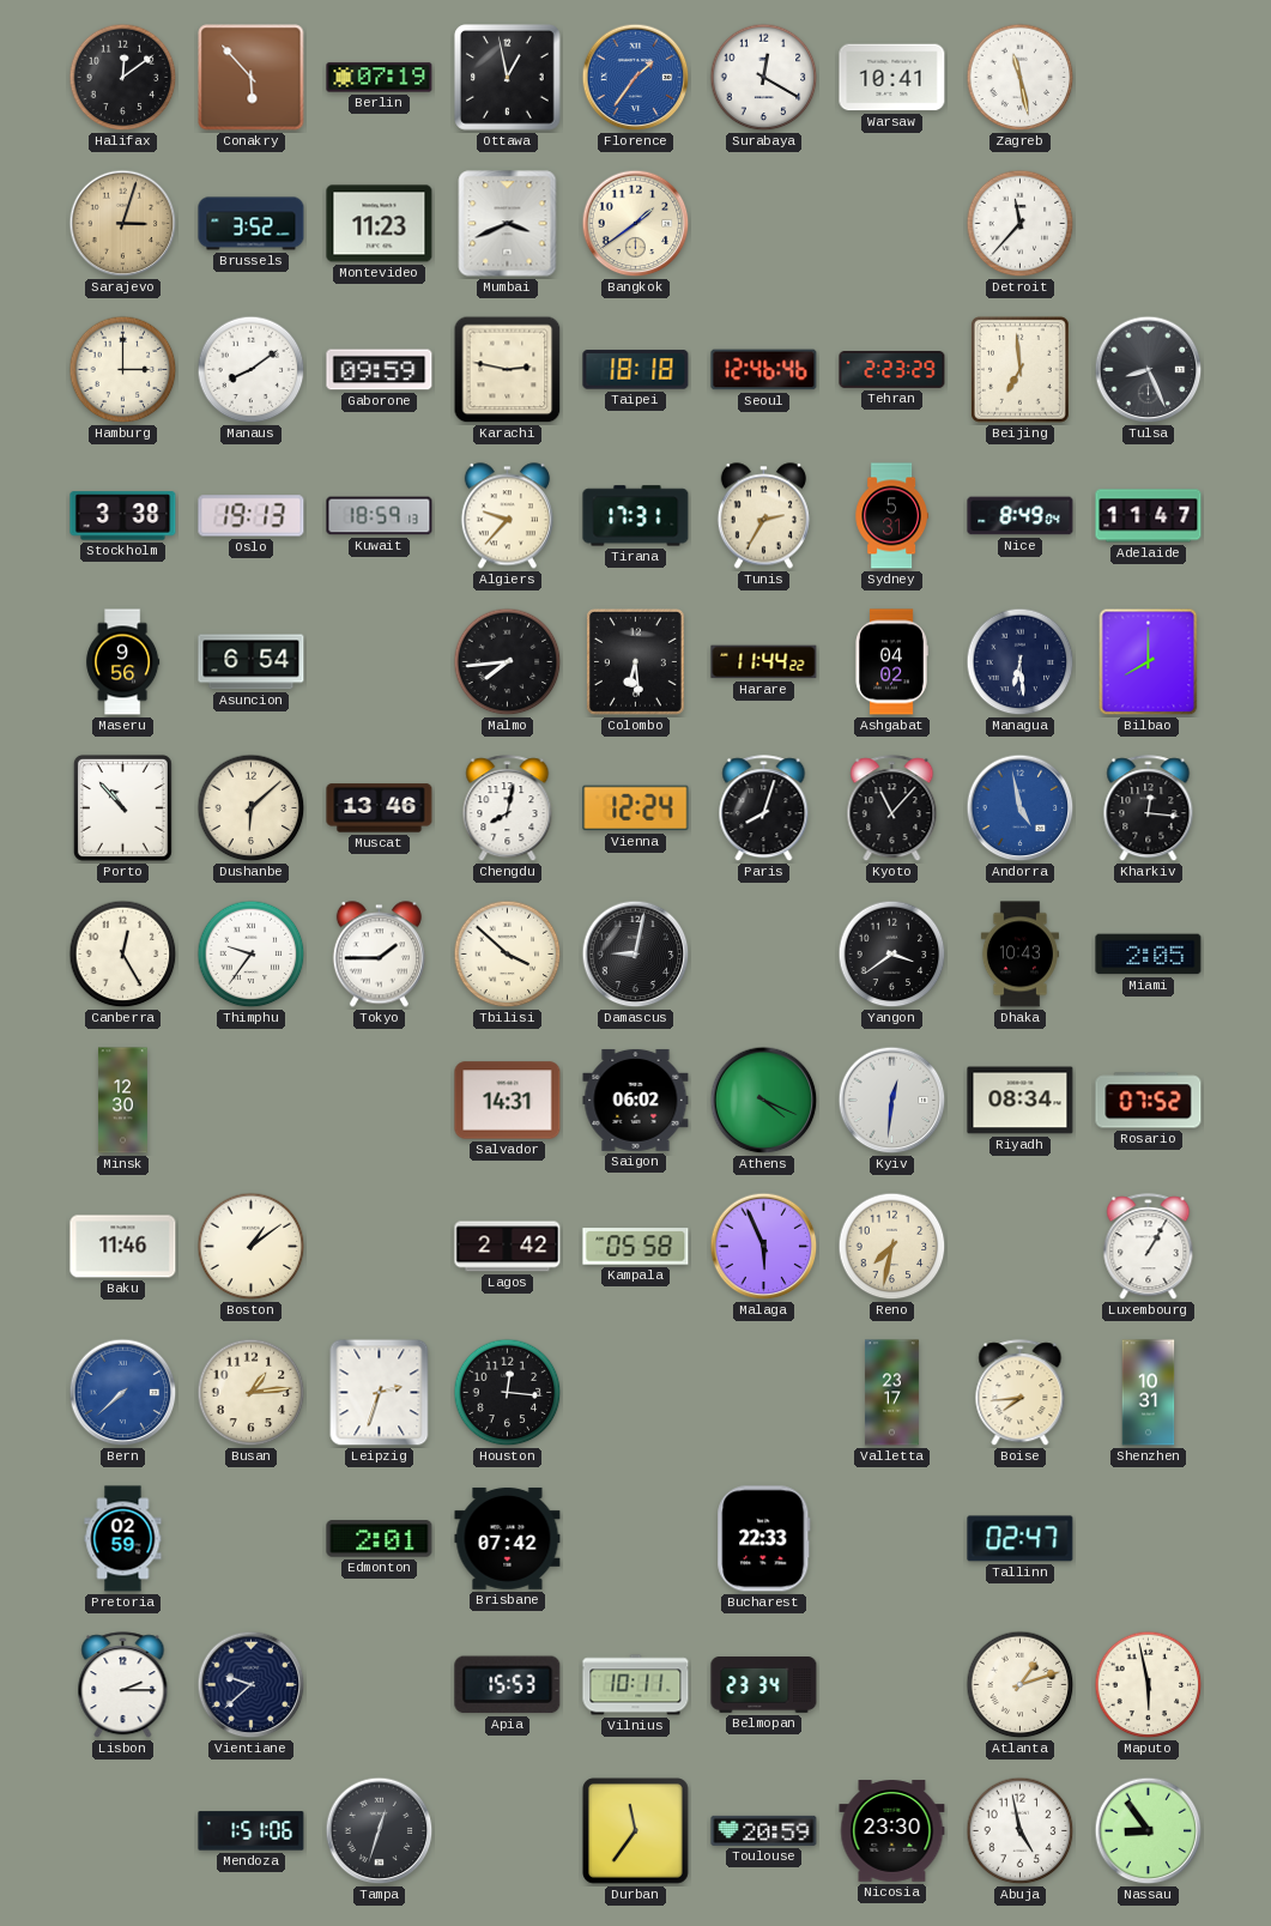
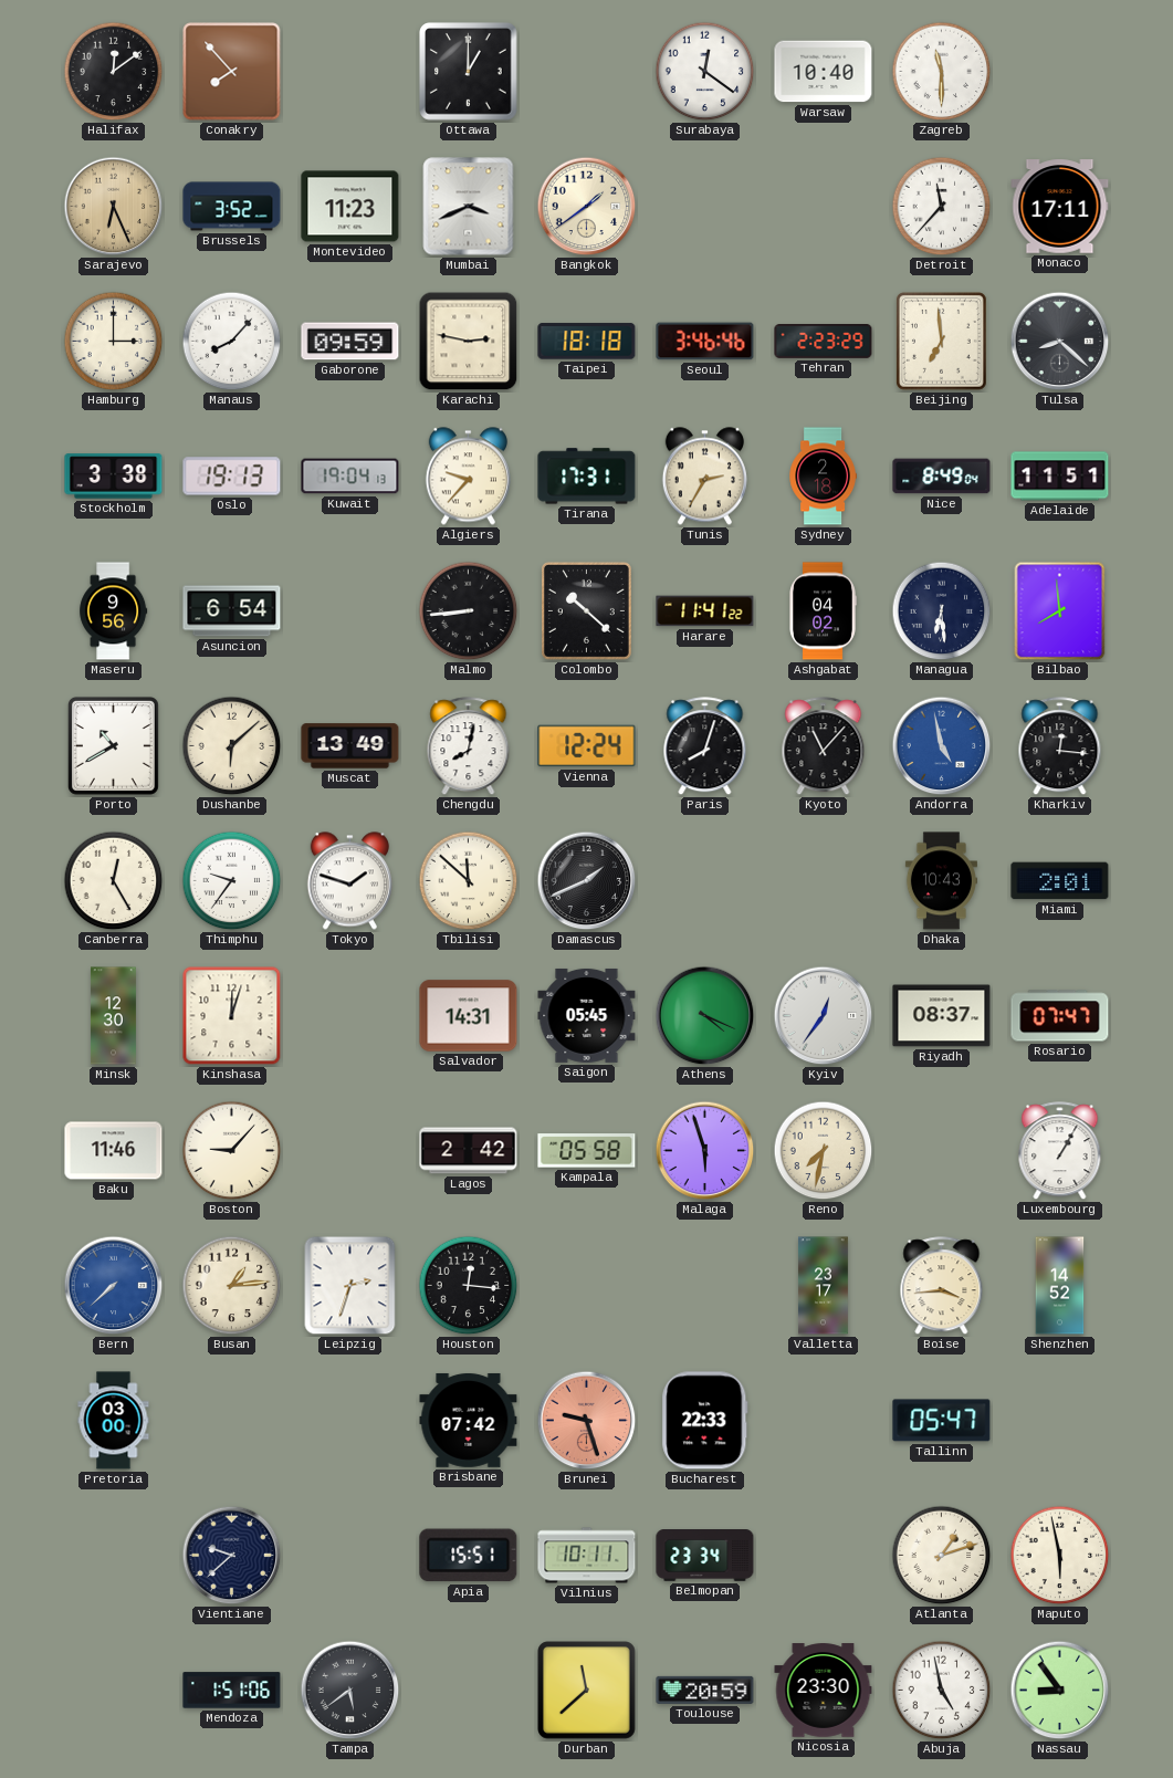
Conakry: 5:53 -> 7:53 (232, 72)
Berlin: 07:19 -> none (380, 78)
Ottawa: 12:58 -> 1:00 (469, 72)
Florence: 1:36 -> none (636, 78)
Surabaya: 12:20 -> 12:21 (705, 72)
Warsaw: 10:41 -> 10:40 (824, 72)
Zagreb: 11:28 -> 11:30 (942, 72)
Sarajevo: 3:03 -> 6:26 (114, 207)
Monaco: none -> 17:11 (1060, 207)
Manaus: 8:09 -> 8:07 (232, 342)
Seoul: 12:46 -> 3:46 (705, 342)
Tulsa: 8:26 -> 8:22 (1060, 342)
Kuwait: 18:59 -> 19:04 (350, 477)
Sydney: 5:31 -> 2:18 (823, 477)
Adelaide: 11:47 -> 11:51 (1060, 477)
Malmo: 7:44 -> 8:44 (469, 611)
Colombo: 6:29 -> 10:22 (586, 610)
Harare: 11:44 -> 11:41 (705, 611)
Bilbao: 8:00 -> 7:59 (1060, 611)
Porto: 10:53 -> 10:40 (113, 745)
Muscat: 13:46 -> 13:49 (350, 746)
Tokyo: 1:45 -> 1:48 (349, 881)
Tbilisi: 3:52 -> 11:52 (469, 881)
Damascus: 9:02 -> 1:41 (587, 881)
Yangon: 3:39 -> none (892, 955)
Miami: 2:05 -> 2:01 (1060, 881)
Kinshasa: none -> 12:03 (232, 1016)
Saigon: 06:02 -> 05:45 (587, 1015)
Kyiv: 12:31 -> 12:36 (824, 1016)
Riyadh: 08:34 -> 08:37 (942, 1016)
Rosario: 07:52 -> 07:47 (1060, 1016)
Boston: 1:09 -> 9:07 (232, 1151)
Malaga: 5:56 -> 5:57 (705, 1151)
Boise: 7:44 -> 3:44 (942, 1286)
Shenzhen: 10:31 -> 14:52 (1060, 1286)
Pretoria: 02:59 -> 03:00 (114, 1421)
Edmonton: 2:01 -> none (380, 1539)
Brunei: none -> 9:27 (587, 1421)
Tallinn: 02:47 -> 05:47 (942, 1421)
Lisbon: 2:15 -> none (123, 1685)
Apia: 15:53 -> 15:51 (469, 1556)
Tampa: 12:33 -> 5:39 (350, 1691)
Durban: 11:36 -> 11:38 (587, 1691)
